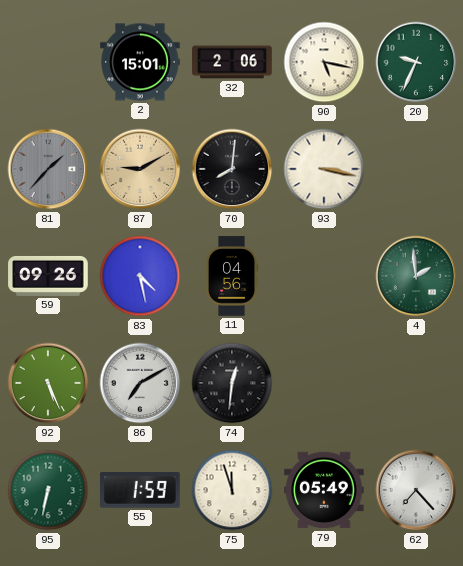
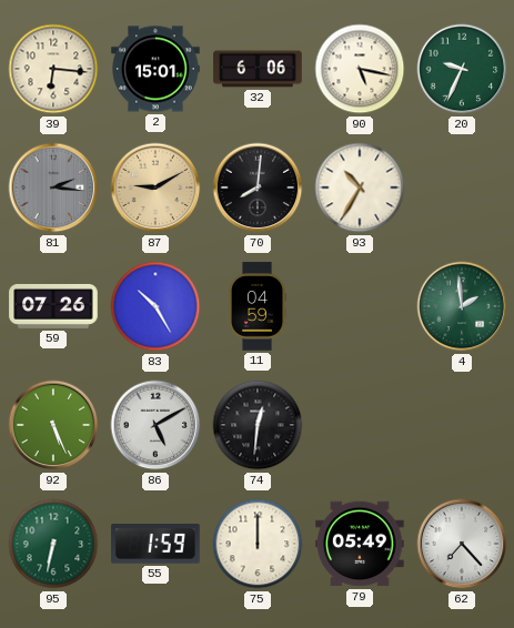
39: none -> 6:16 (53, 69)
32: 2:06 -> 6:06 (258, 69)
81: 1:37 -> 2:16 (53, 188)
93: 3:17 -> 10:35 (360, 188)
59: 09:26 -> 07:26 (53, 306)
83: 4:28 -> 10:25 (155, 306)
11: 04:56 -> 04:59 (259, 306)
86: 7:10 -> 5:10 (155, 425)
75: 11:57 -> 12:00 (258, 544)
